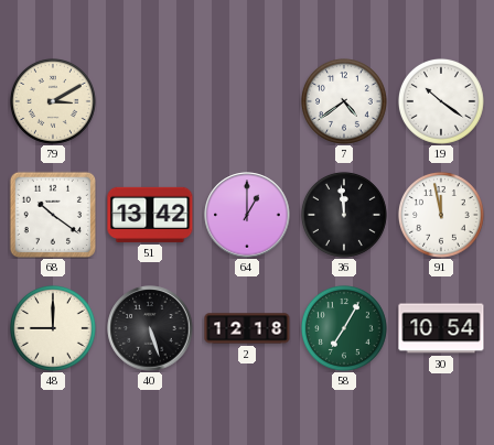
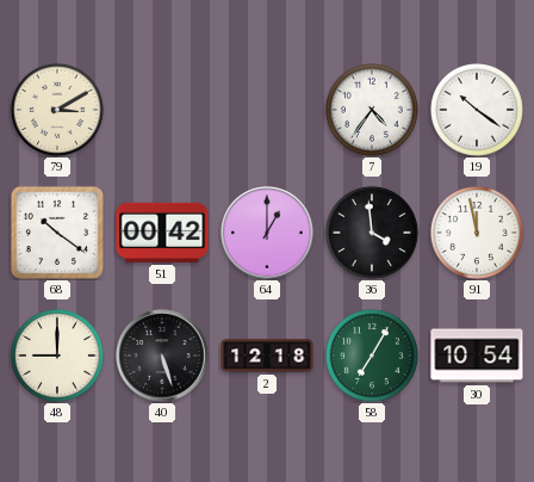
7: 4:39 -> 4:36 (372, 110)
51: 13:42 -> 00:42 (162, 233)
36: 11:59 -> 3:59 (372, 233)
